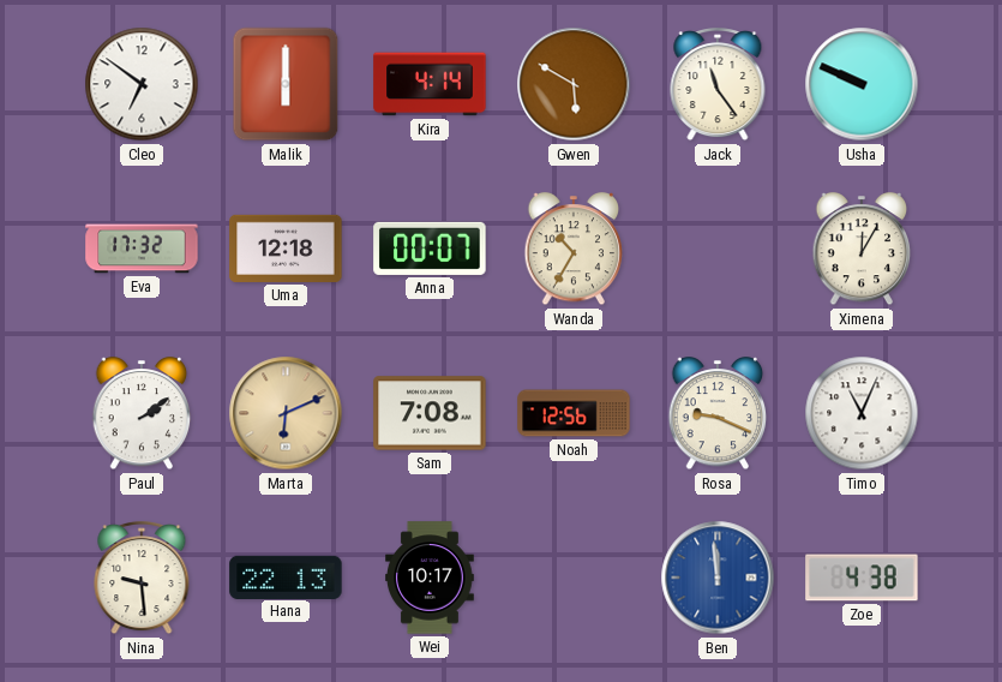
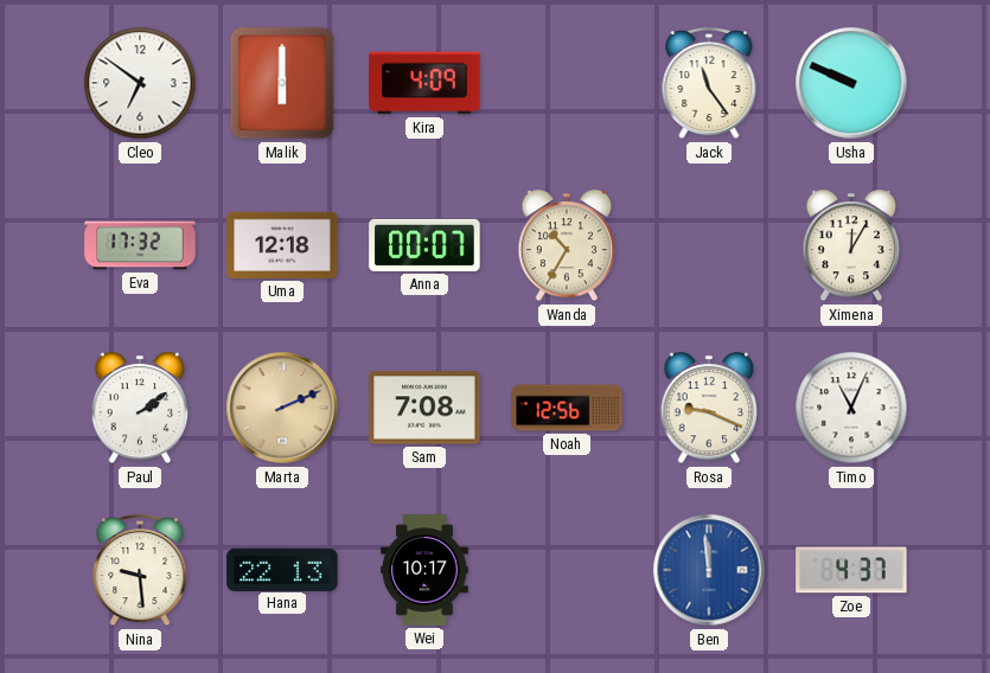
Kira: 4:14 -> 4:09 (424, 83)
Gwen: 5:50 -> none (574, 84)
Marta: 6:11 -> 2:11 (282, 408)
Zoe: 4:38 -> 4:37 (851, 570)
